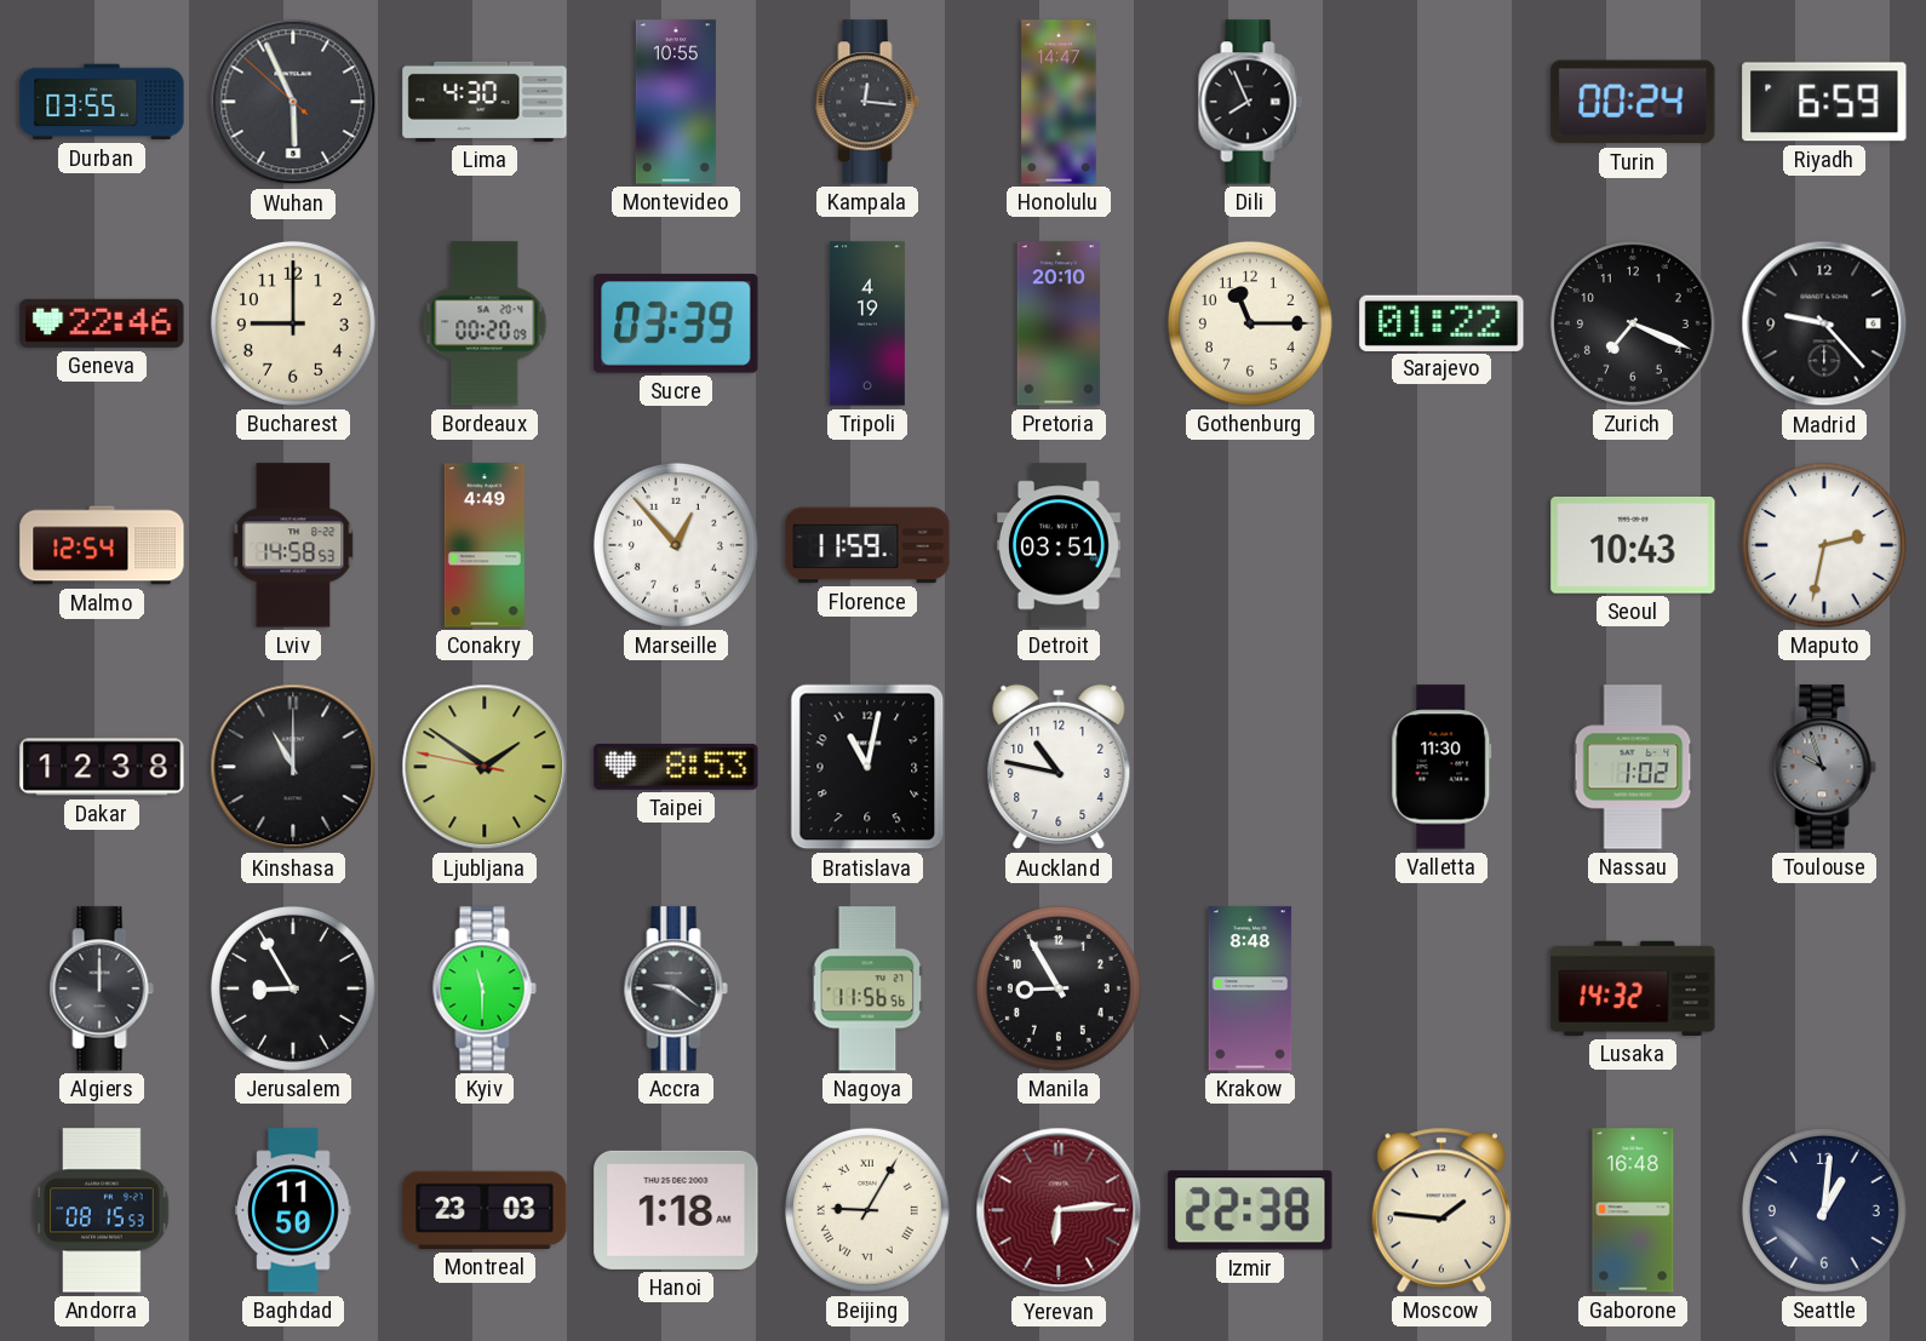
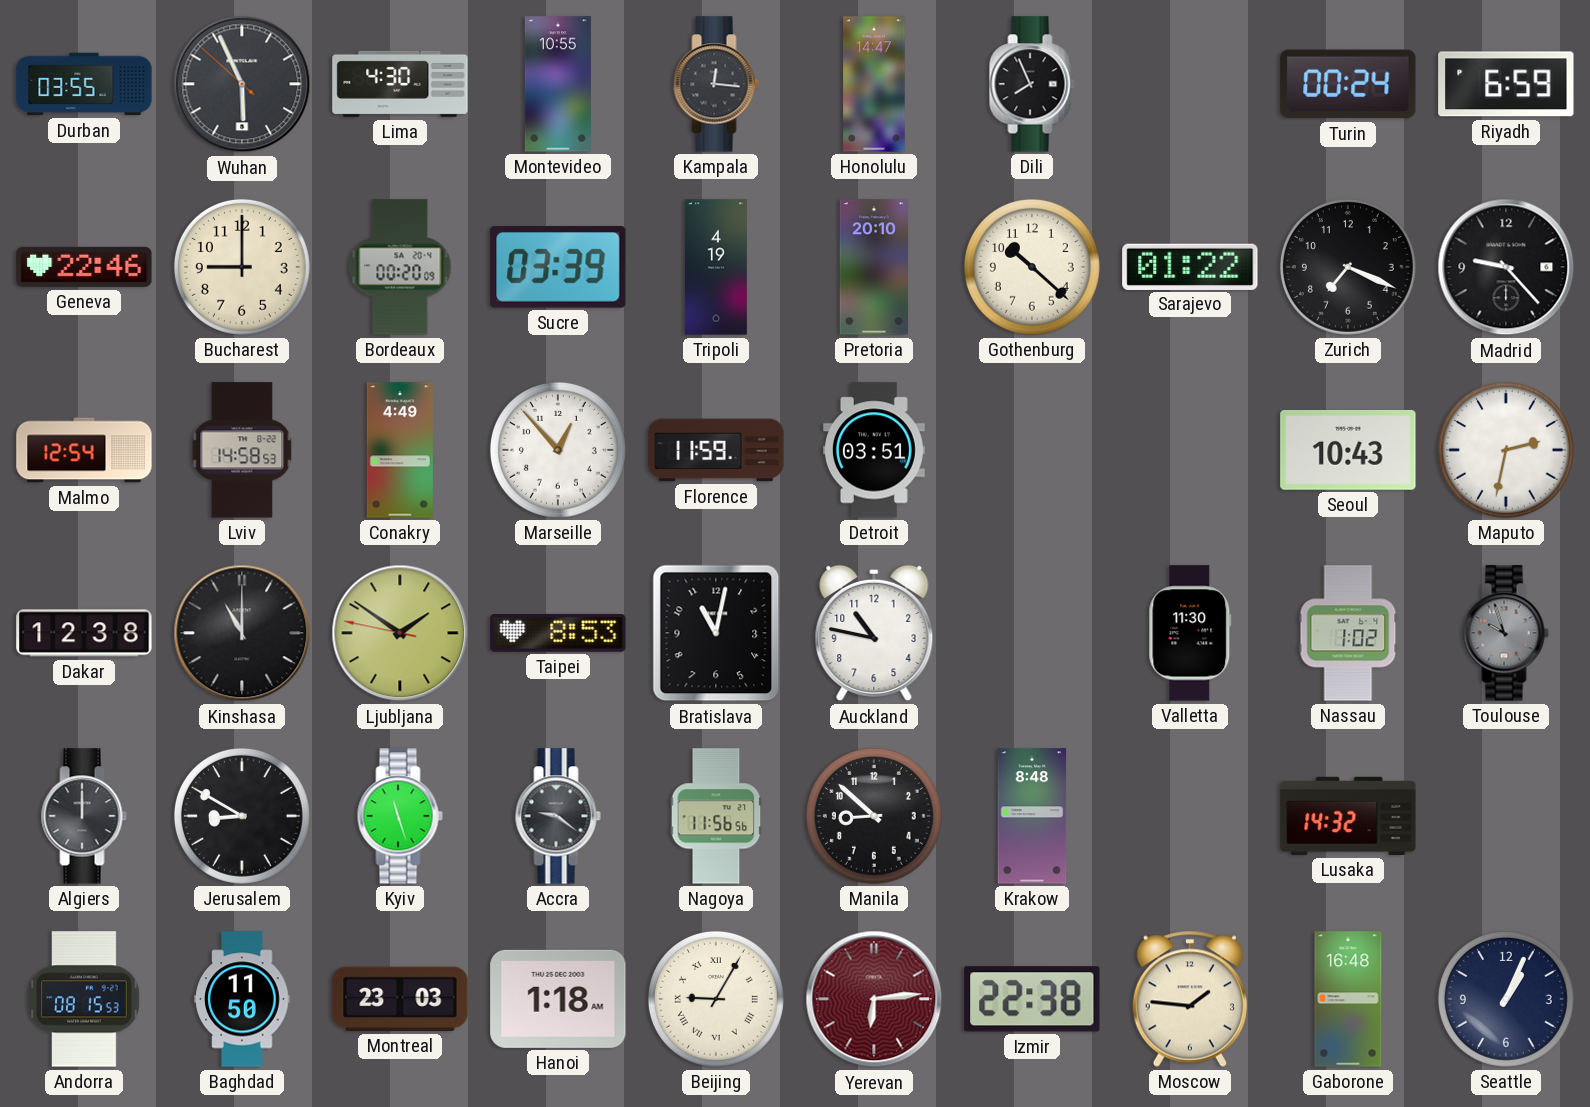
Gothenburg: 11:15 -> 10:22 (1032, 267)
Jerusalem: 8:55 -> 8:50 (242, 816)
Kyiv: 11:30 -> 11:27 (400, 816)
Manila: 8:55 -> 8:52 (874, 816)
Seattle: 1:01 -> 1:04 (1506, 999)
